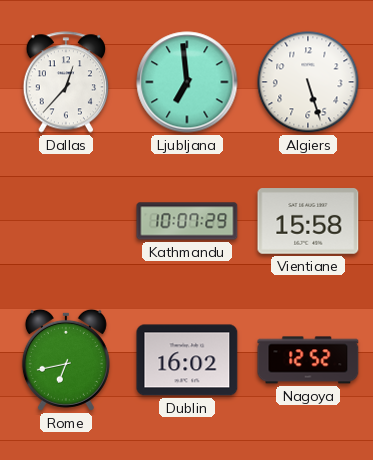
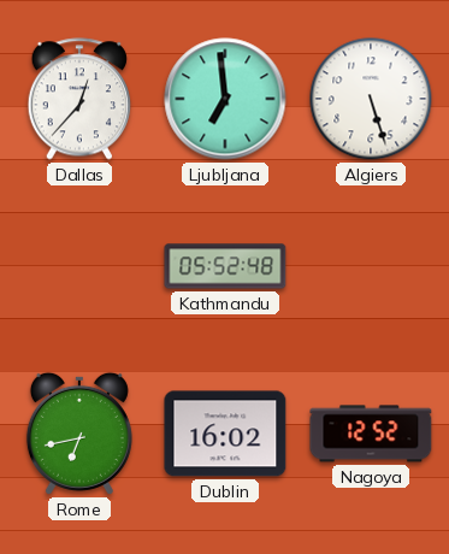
Kathmandu: 10:07 -> 05:52 (225, 266)
Vientiane: 15:58 -> none (308, 221)
